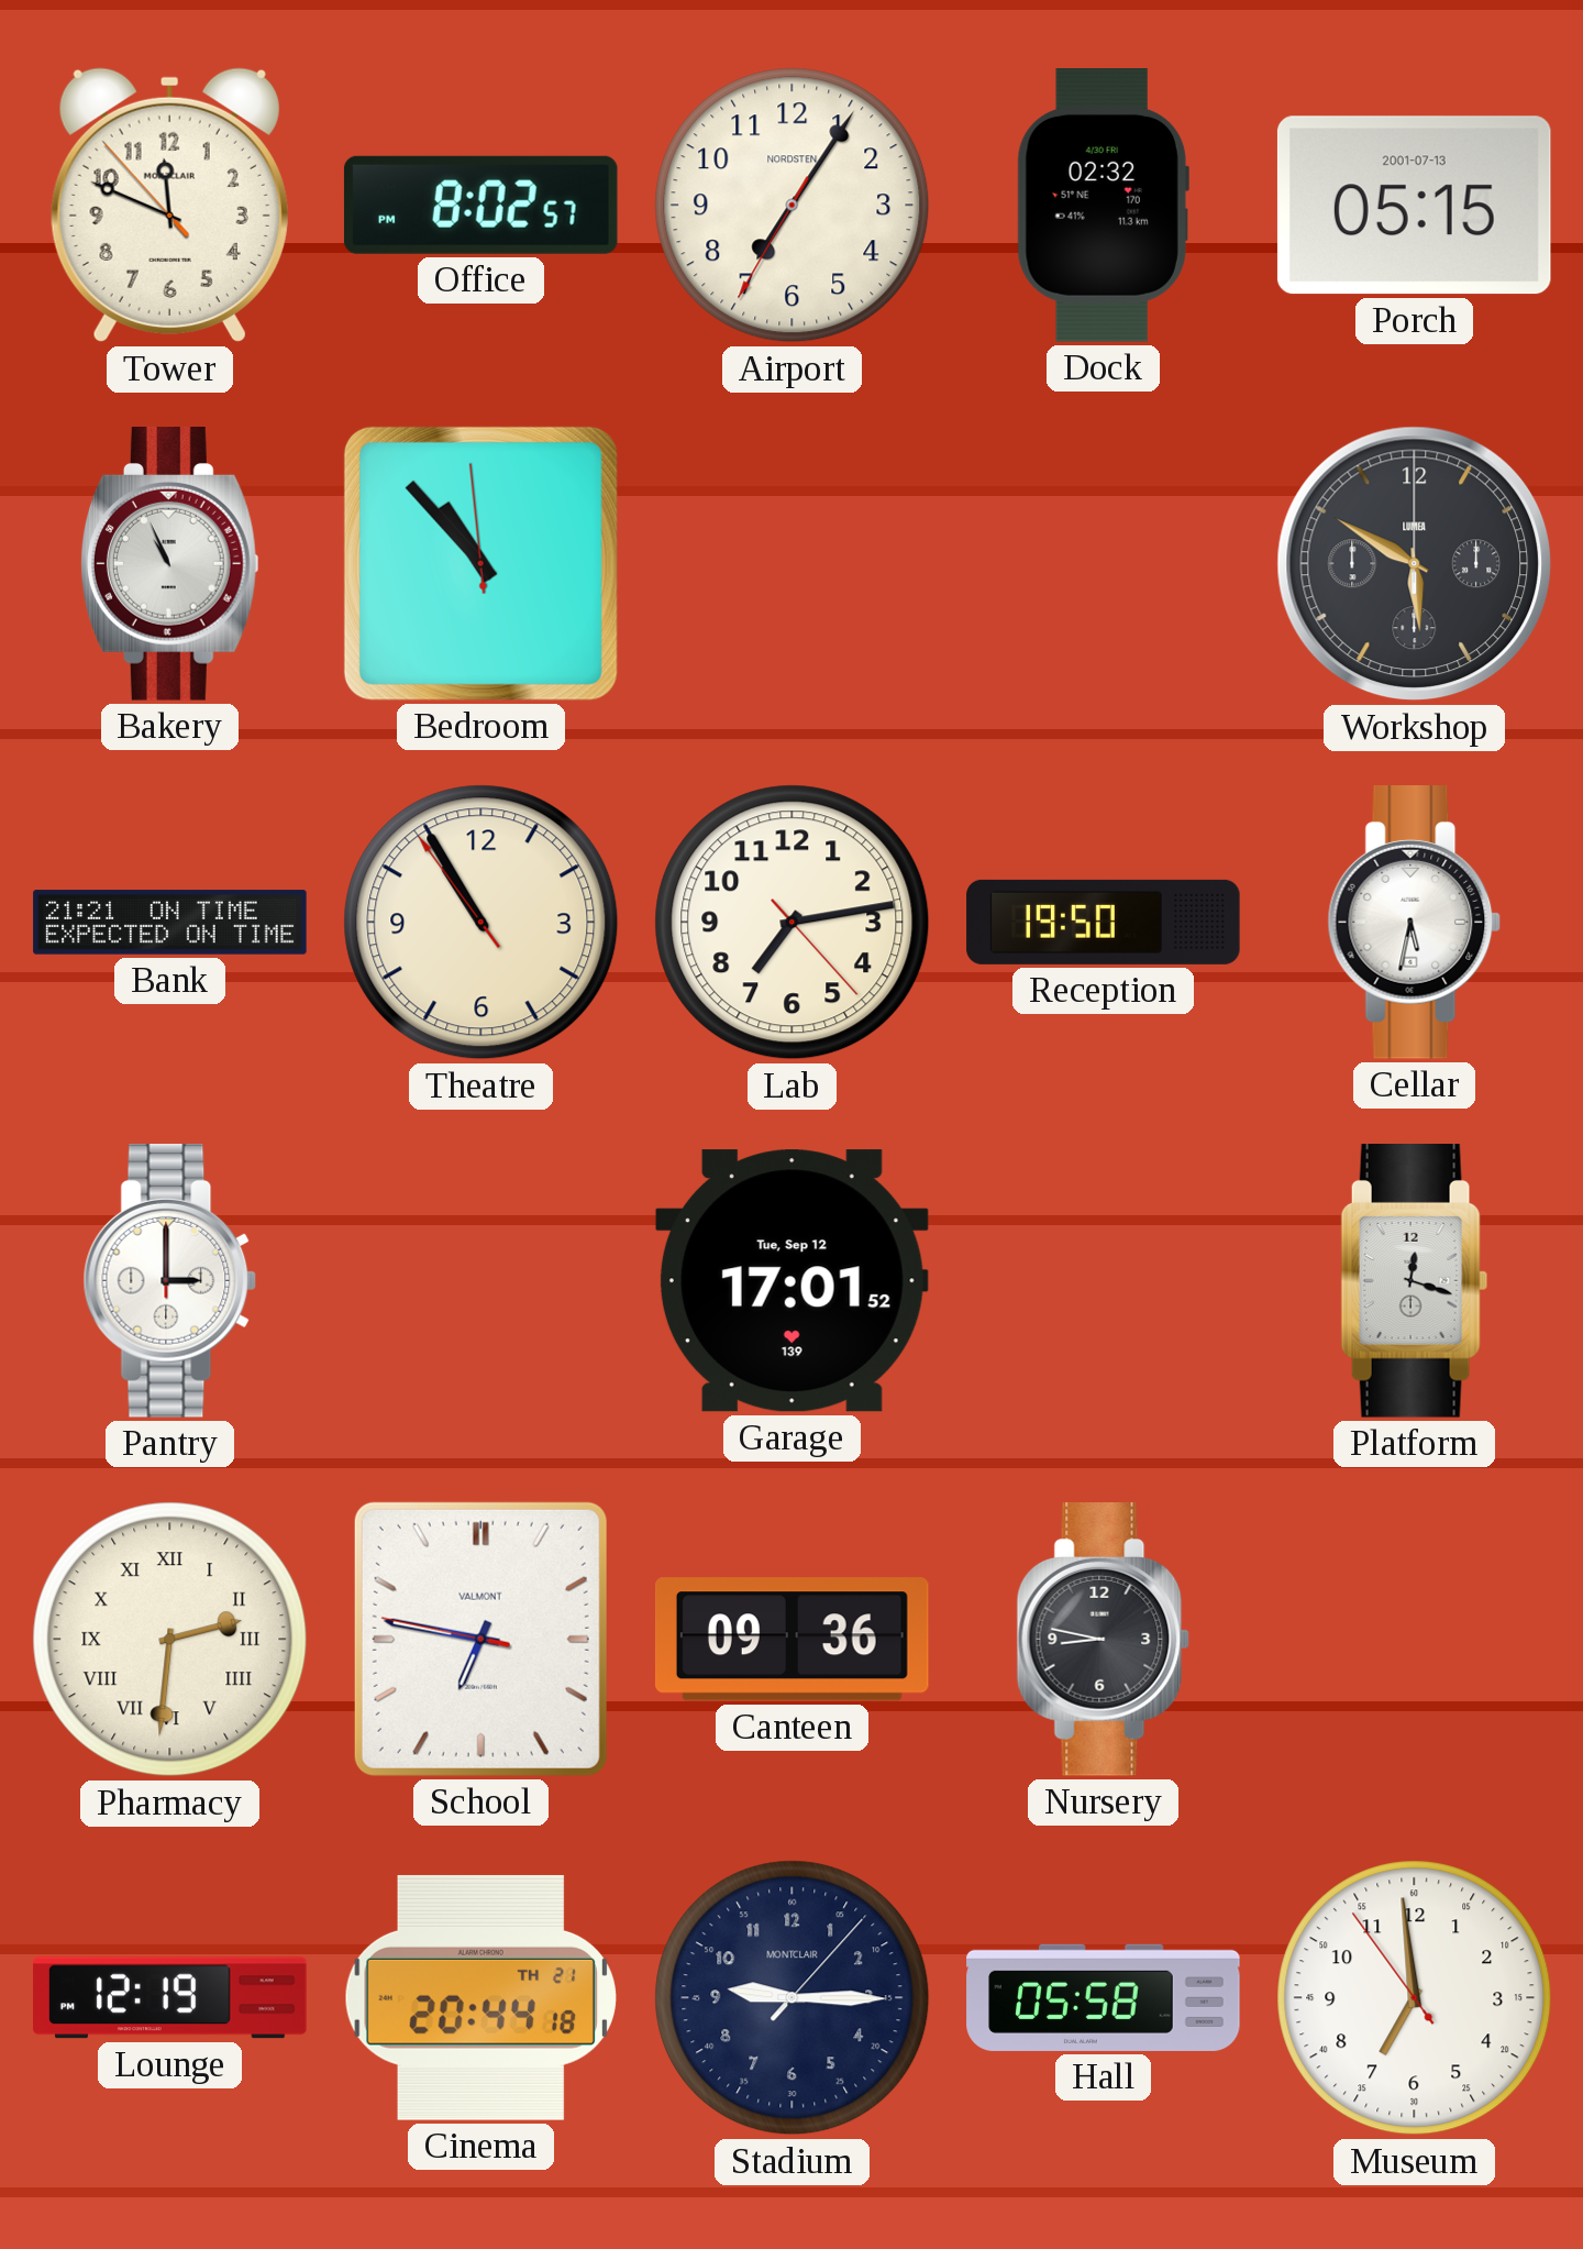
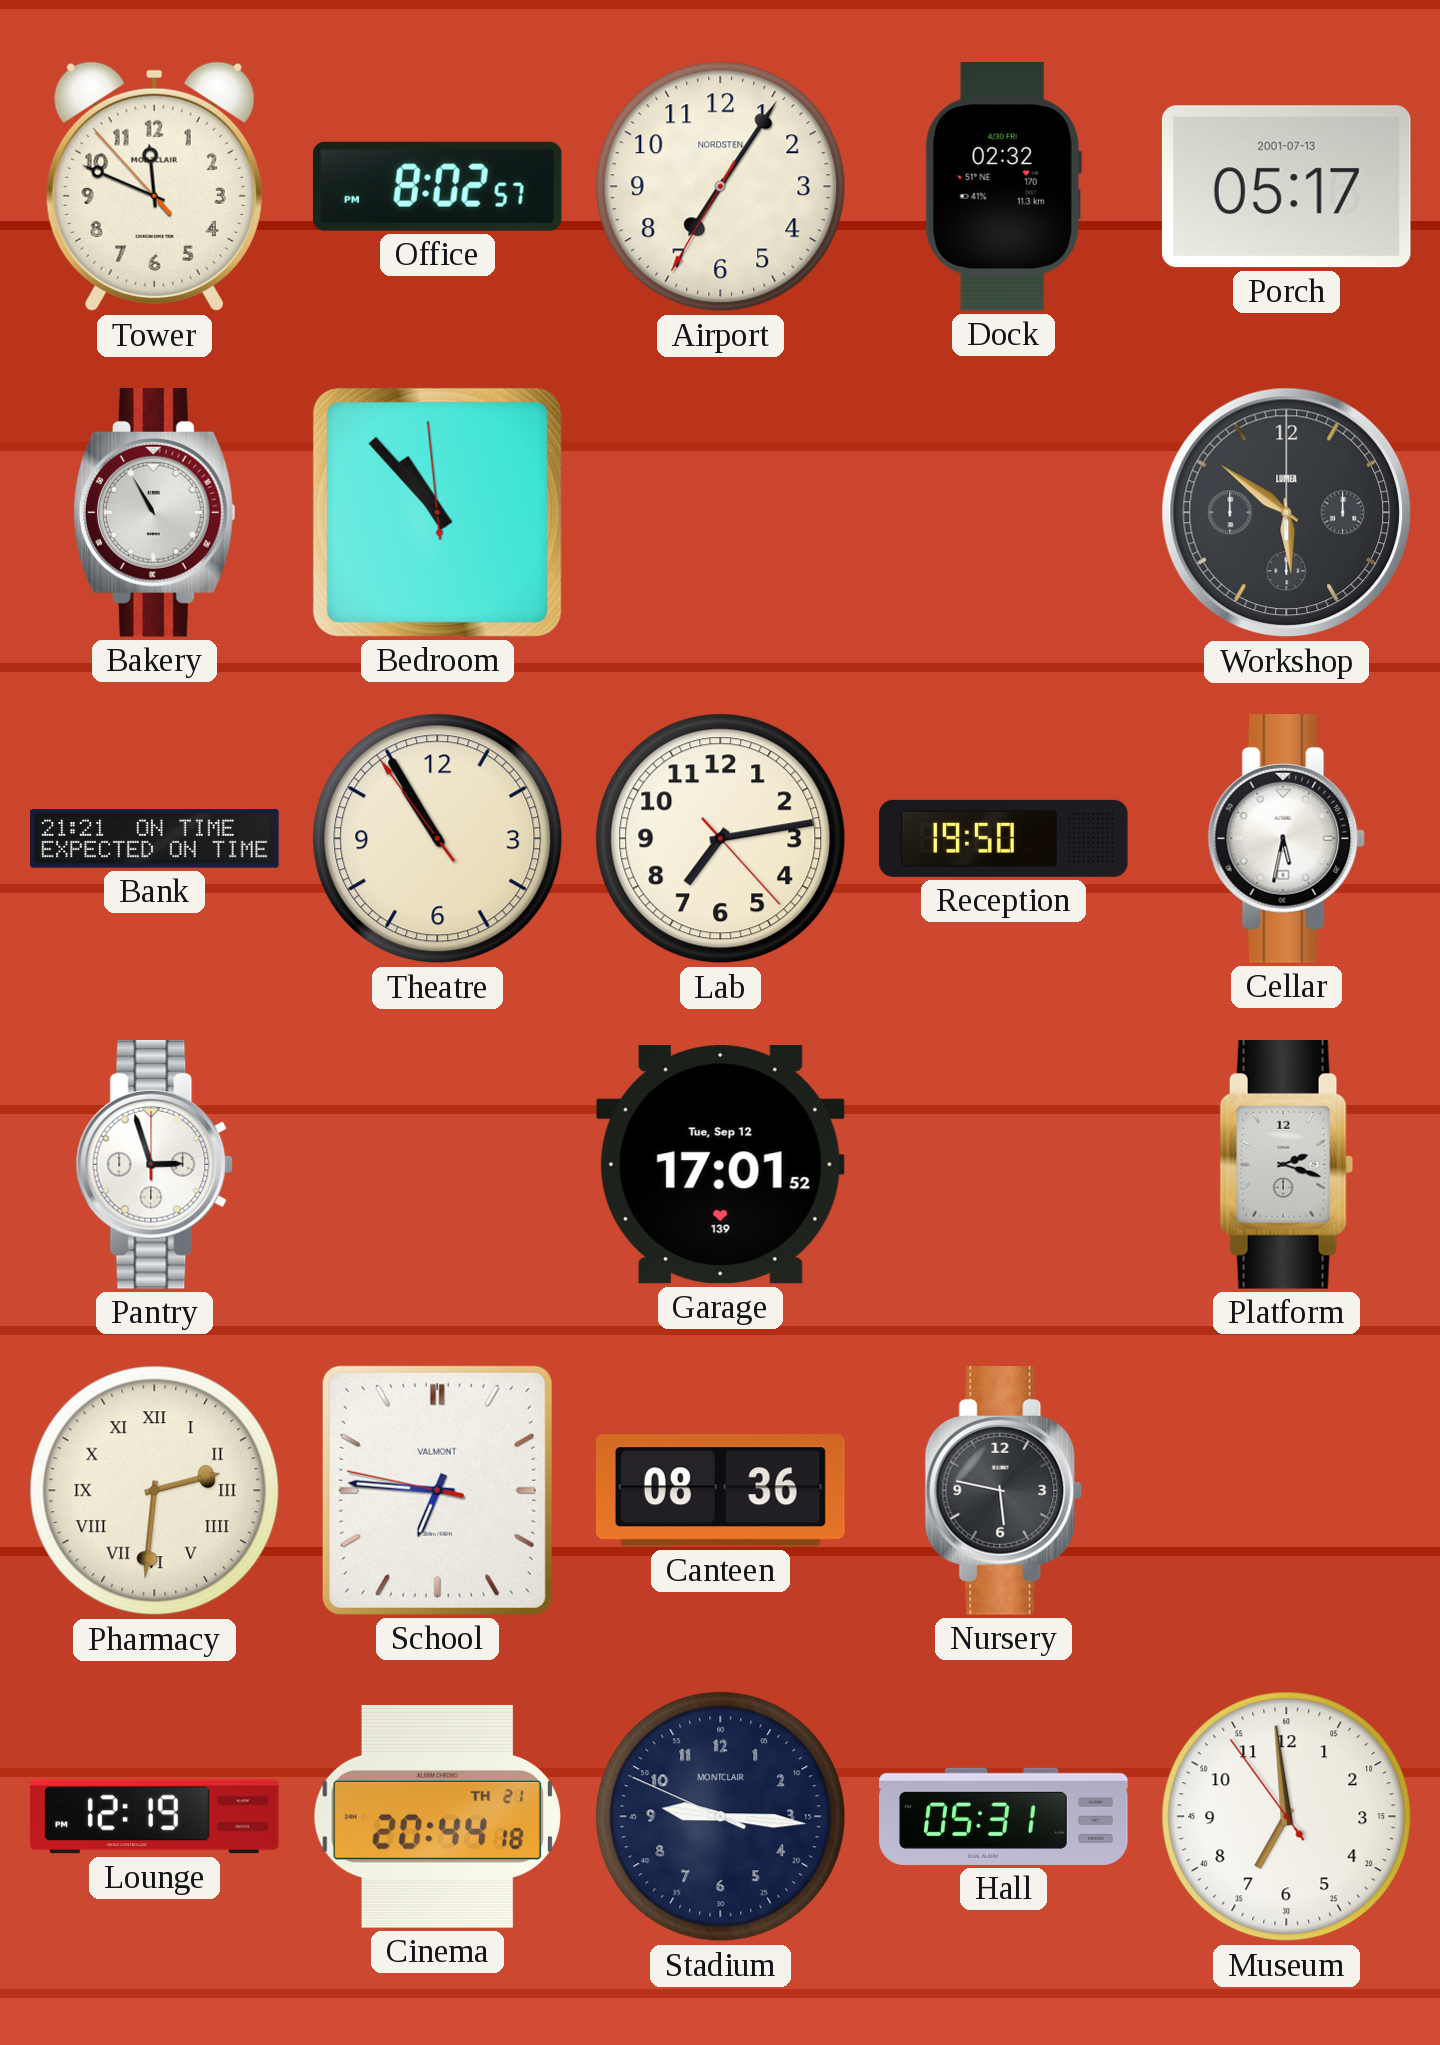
Porch: 05:15 -> 05:17 (1286, 187)
Bakery: 10:56 -> 10:55 (154, 513)
Workshop: 5:50 -> 5:51 (1287, 513)
Pantry: 3:00 -> 2:57 (155, 1165)
Platform: 12:18 -> 2:18 (1287, 1165)
School: 6:46 -> 6:45 (437, 1490)
Canteen: 09:36 -> 08:36 (720, 1491)
Nursery: 8:47 -> 5:47 (1004, 1491)
Stadium: 9:15:07 -> 9:15:49 (721, 1817)
Hall: 05:58 -> 05:31 (1004, 1816)
